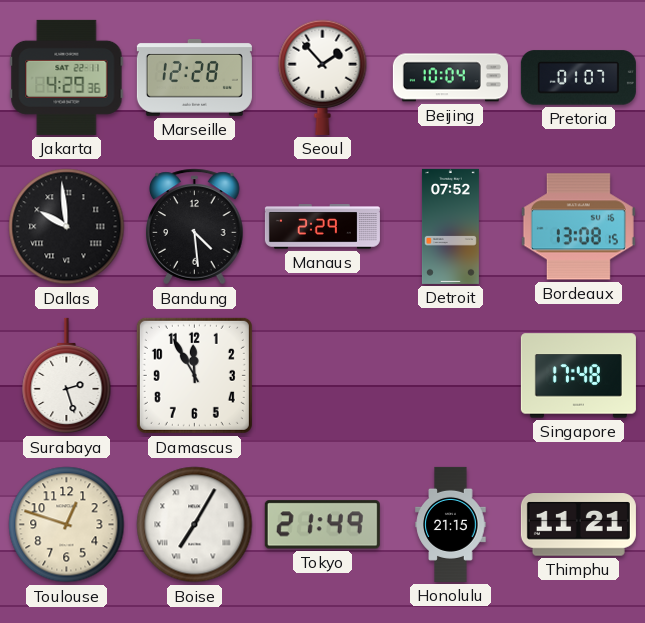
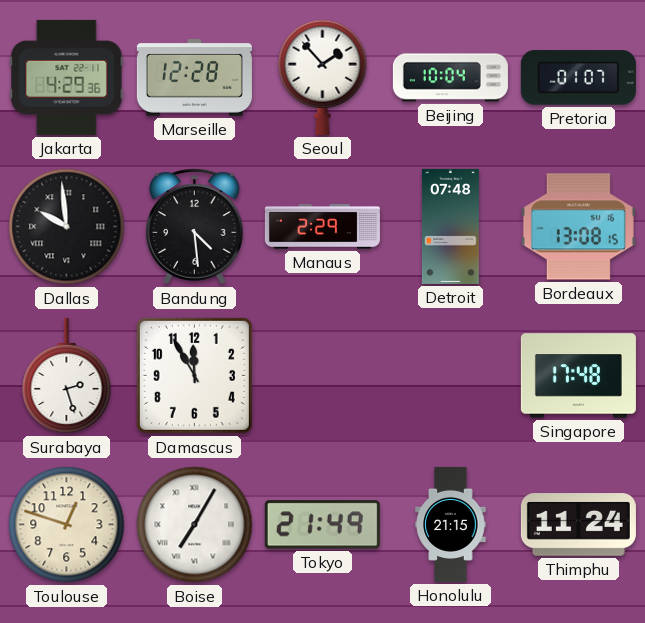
Detroit: 07:52 -> 07:48 (450, 226)
Thimphu: 11:21 -> 11:24 (578, 525)
